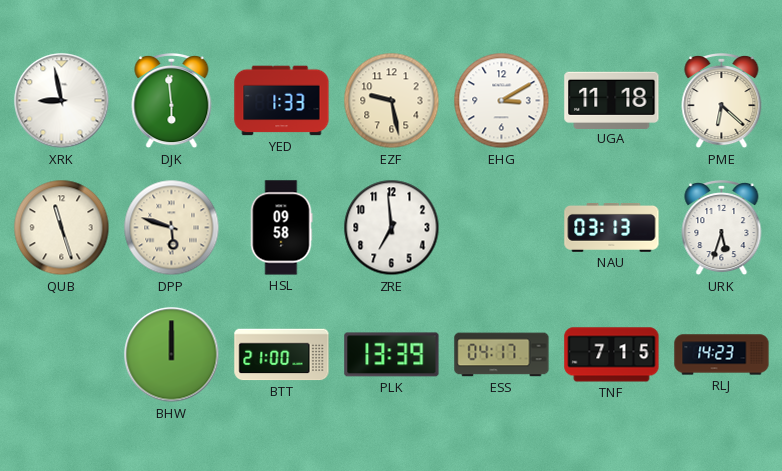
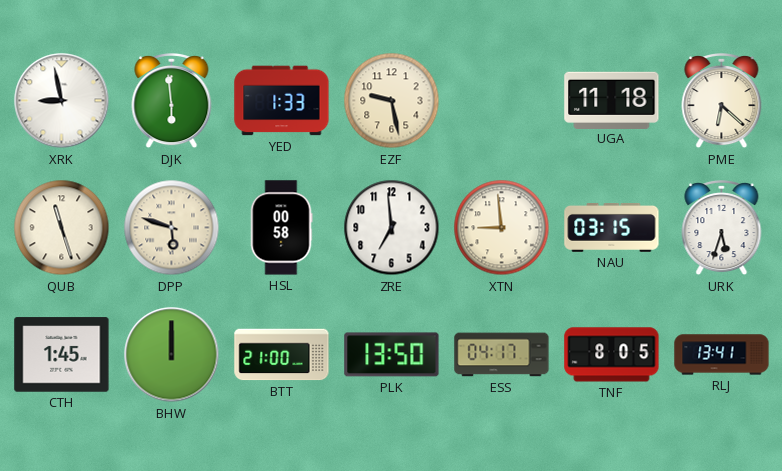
EHG: 3:10 -> none (502, 101)
HSL: 09:58 -> 00:58 (281, 228)
XTN: none -> 8:59 (502, 228)
NAU: 03:13 -> 03:15 (612, 228)
CTH: none -> 1:45 (62, 355)
PLK: 13:39 -> 13:50 (392, 355)
TNF: 7:15 -> 8:05 (612, 355)
RLJ: 14:23 -> 13:41 (722, 355)
